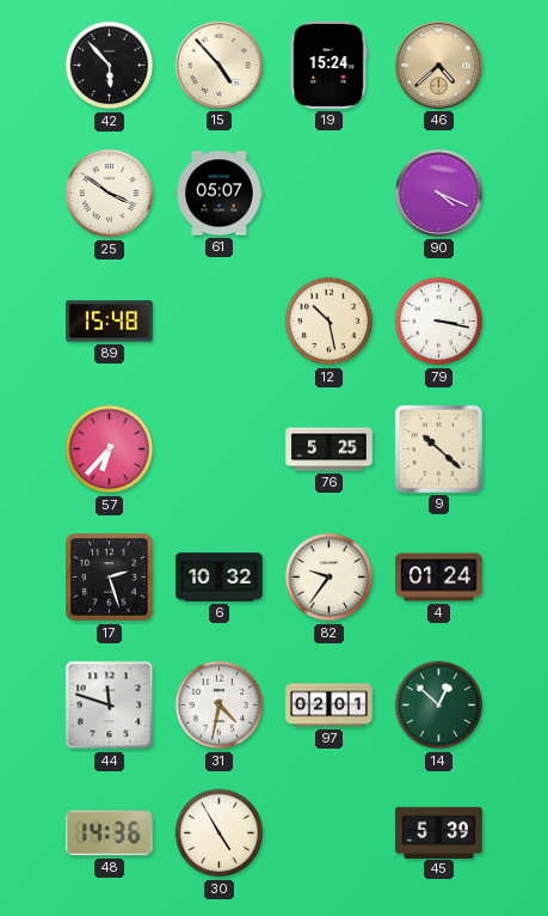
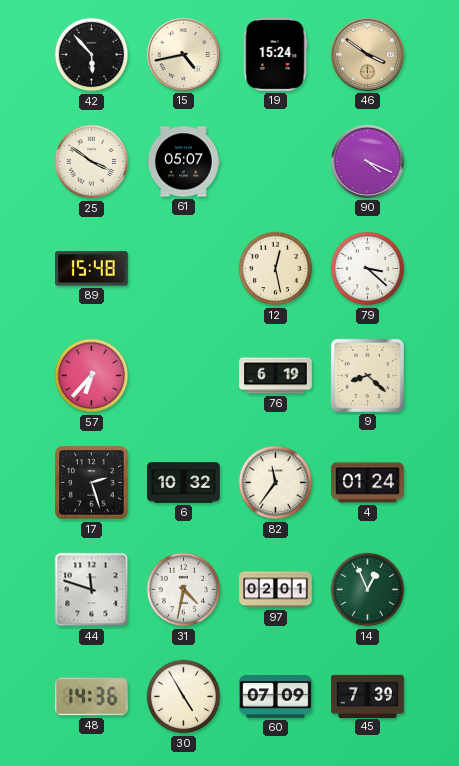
15: 4:53 -> 4:43 (183, 54)
46: 4:38 -> 3:51 (367, 54)
12: 10:28 -> 12:28 (276, 269)
79: 3:17 -> 3:22 (368, 269)
76: 5:25 -> 6:19 (276, 376)
9: 10:22 -> 8:22 (367, 375)
82: 9:36 -> 11:36 (276, 483)
14: 12:52 -> 12:56 (368, 590)
60: none -> 07:09 (276, 696)
45: 5:39 -> 7:39 (368, 696)
